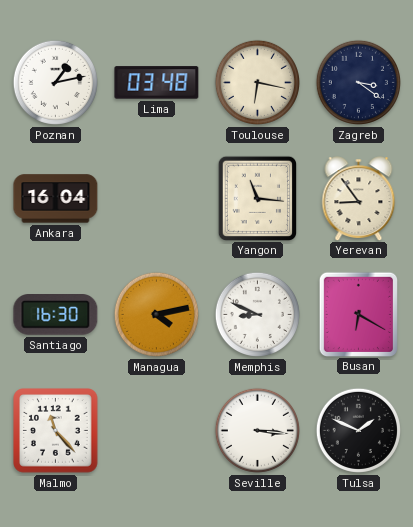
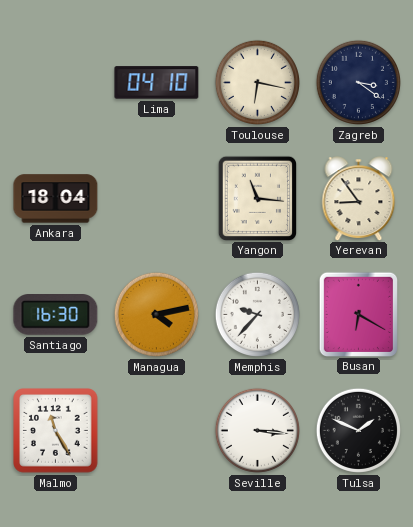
Poznan: 1:13 -> none (55, 82)
Lima: 03:48 -> 04:10 (157, 83)
Ankara: 16:04 -> 18:04 (56, 199)
Memphis: 8:49 -> 9:37 (257, 314)
Malmo: 11:23 -> 11:25 (56, 431)
